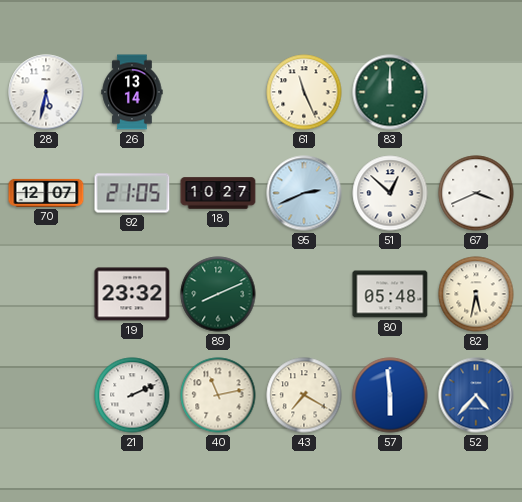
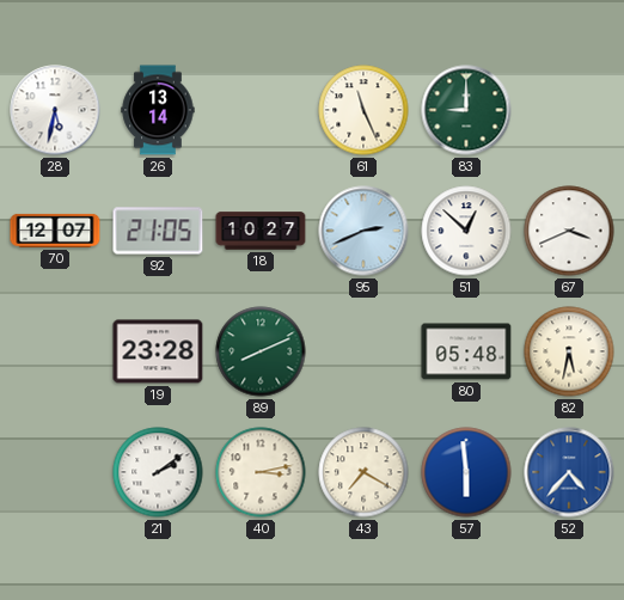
83: 12:00 -> 9:00 (466, 110)
19: 23:32 -> 23:28 (158, 351)
21: 2:11 -> 2:09 (158, 472)
40: 11:13 -> 3:13 (261, 472)
